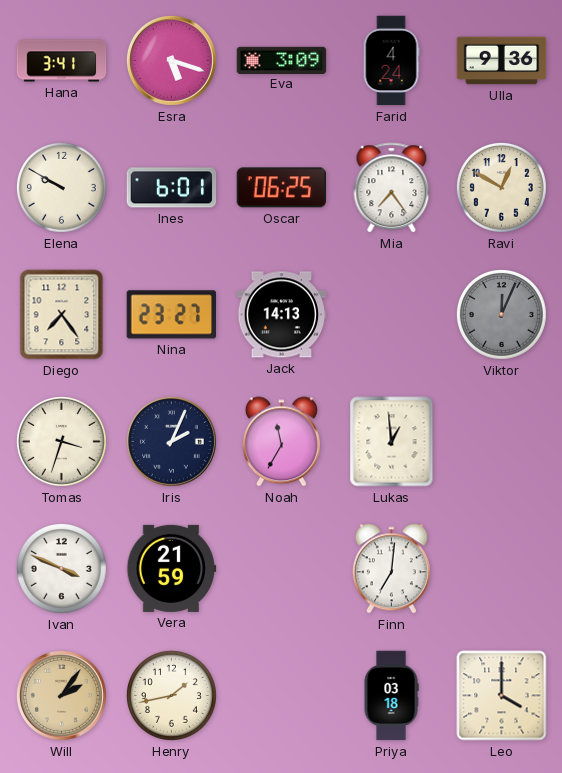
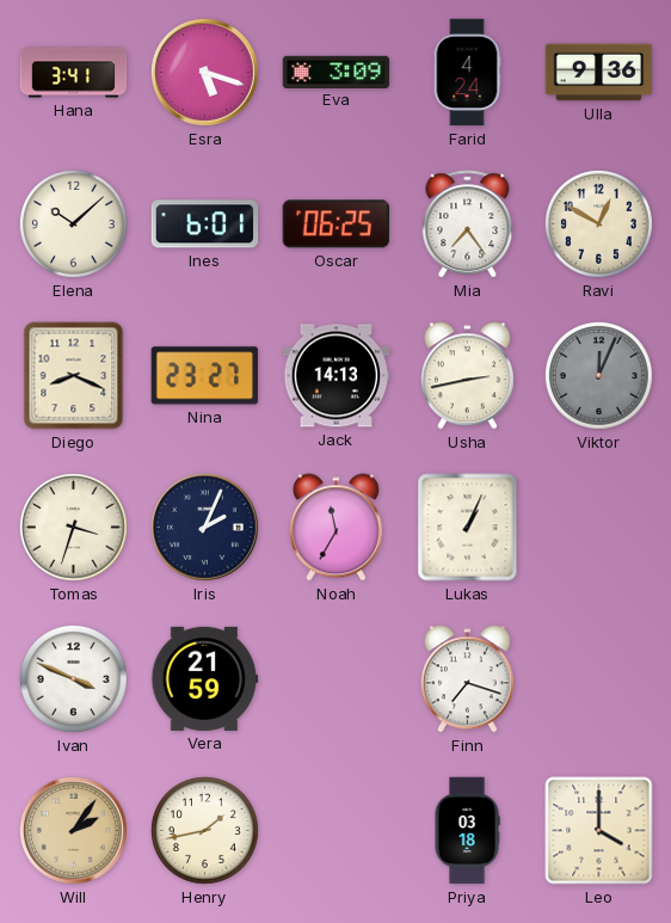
Elena: 9:50 -> 10:08 (73, 223)
Diego: 7:24 -> 8:19 (74, 376)
Usha: none -> 2:43 (467, 376)
Lukas: 12:59 -> 1:04 (468, 528)
Finn: 7:01 -> 7:18 (467, 679)
